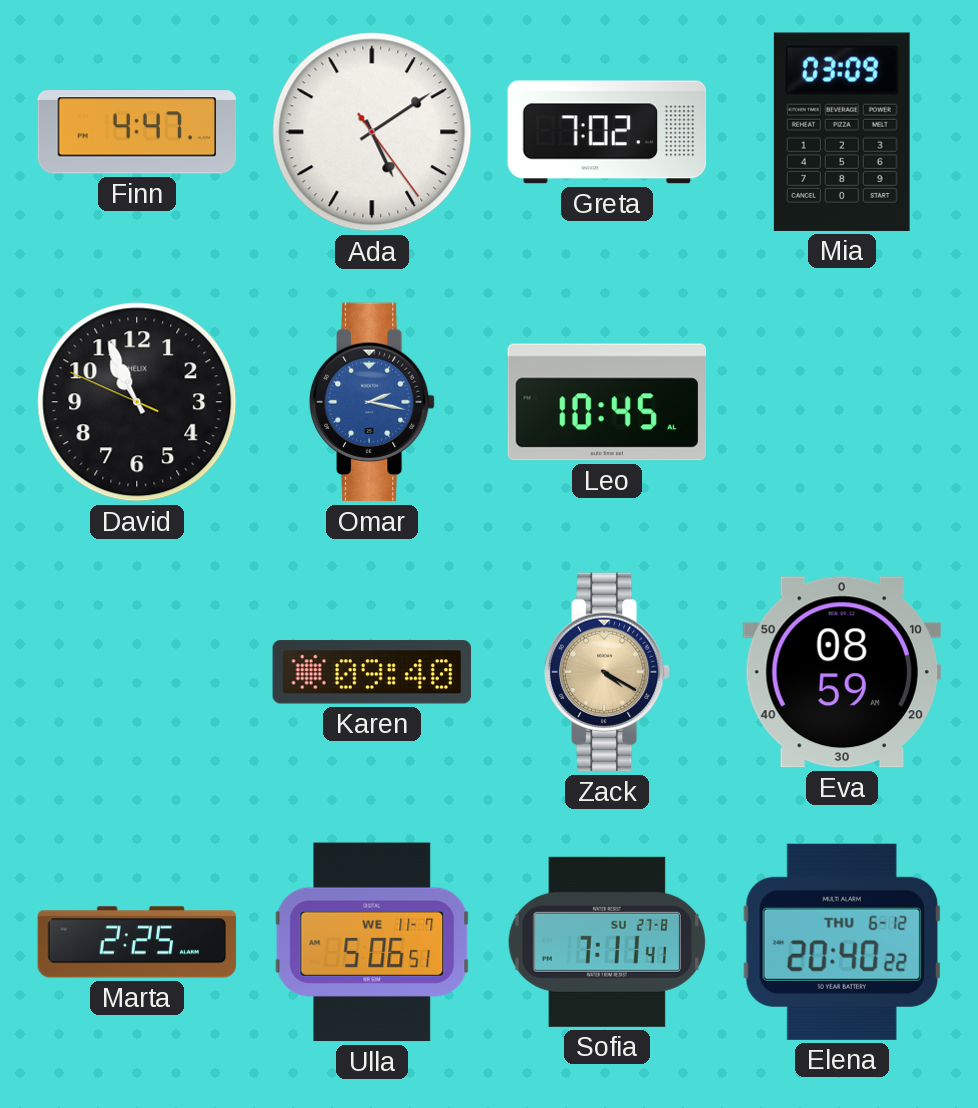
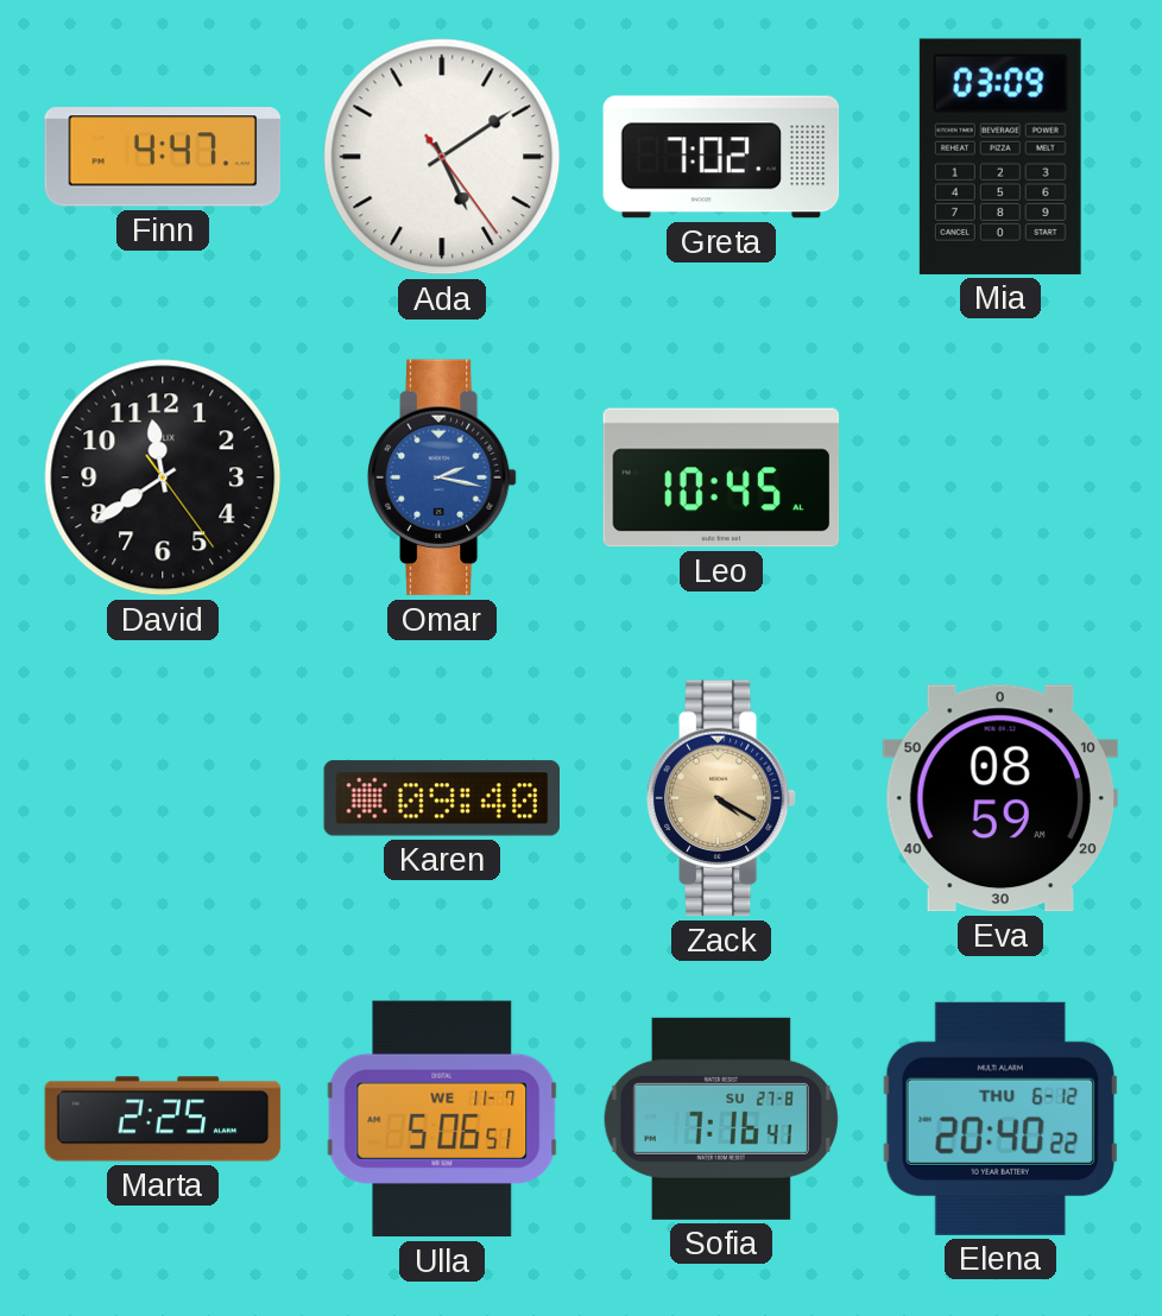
David: 10:55 -> 11:39 (163, 477)
Sofia: 7:11 -> 7:16 (721, 1119)
